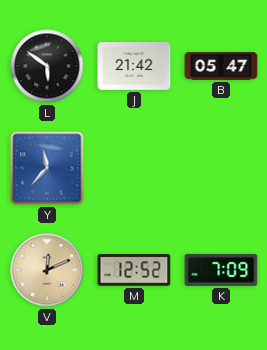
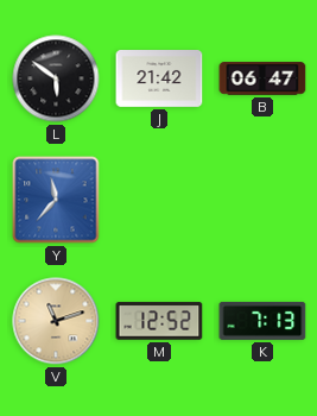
B: 05:47 -> 06:47 (262, 78)
V: 12:11 -> 11:12 (56, 321)
K: 7:09 -> 7:13 (262, 321)
